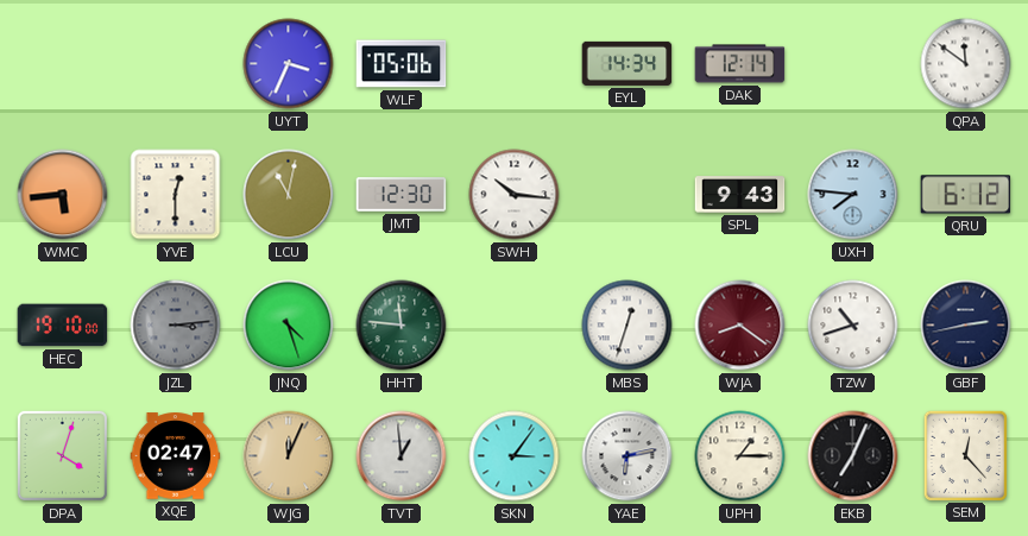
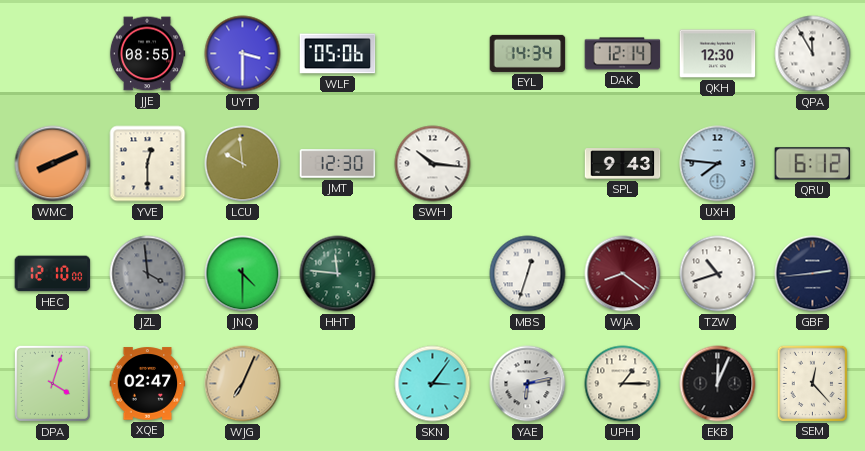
JJE: none -> 08:55 (147, 54)
UYT: 3:34 -> 3:30 (243, 54)
QKH: none -> 12:30 (718, 54)
QPA: 11:51 -> 11:55 (813, 54)
WMC: 5:44 -> 8:11 (53, 164)
LCU: 11:02 -> 9:59 (243, 164)
HEC: 19:10 -> 12:10 (53, 274)
JZL: 3:14 -> 3:59 (148, 274)
JNQ: 4:27 -> 4:30 (243, 274)
GBF: 2:43 -> 2:44 (813, 274)
WJG: 12:04 -> 7:04 (243, 384)
TVT: 12:59 -> none (402, 456)
EKB: 7:04 -> 12:04 (718, 384)
